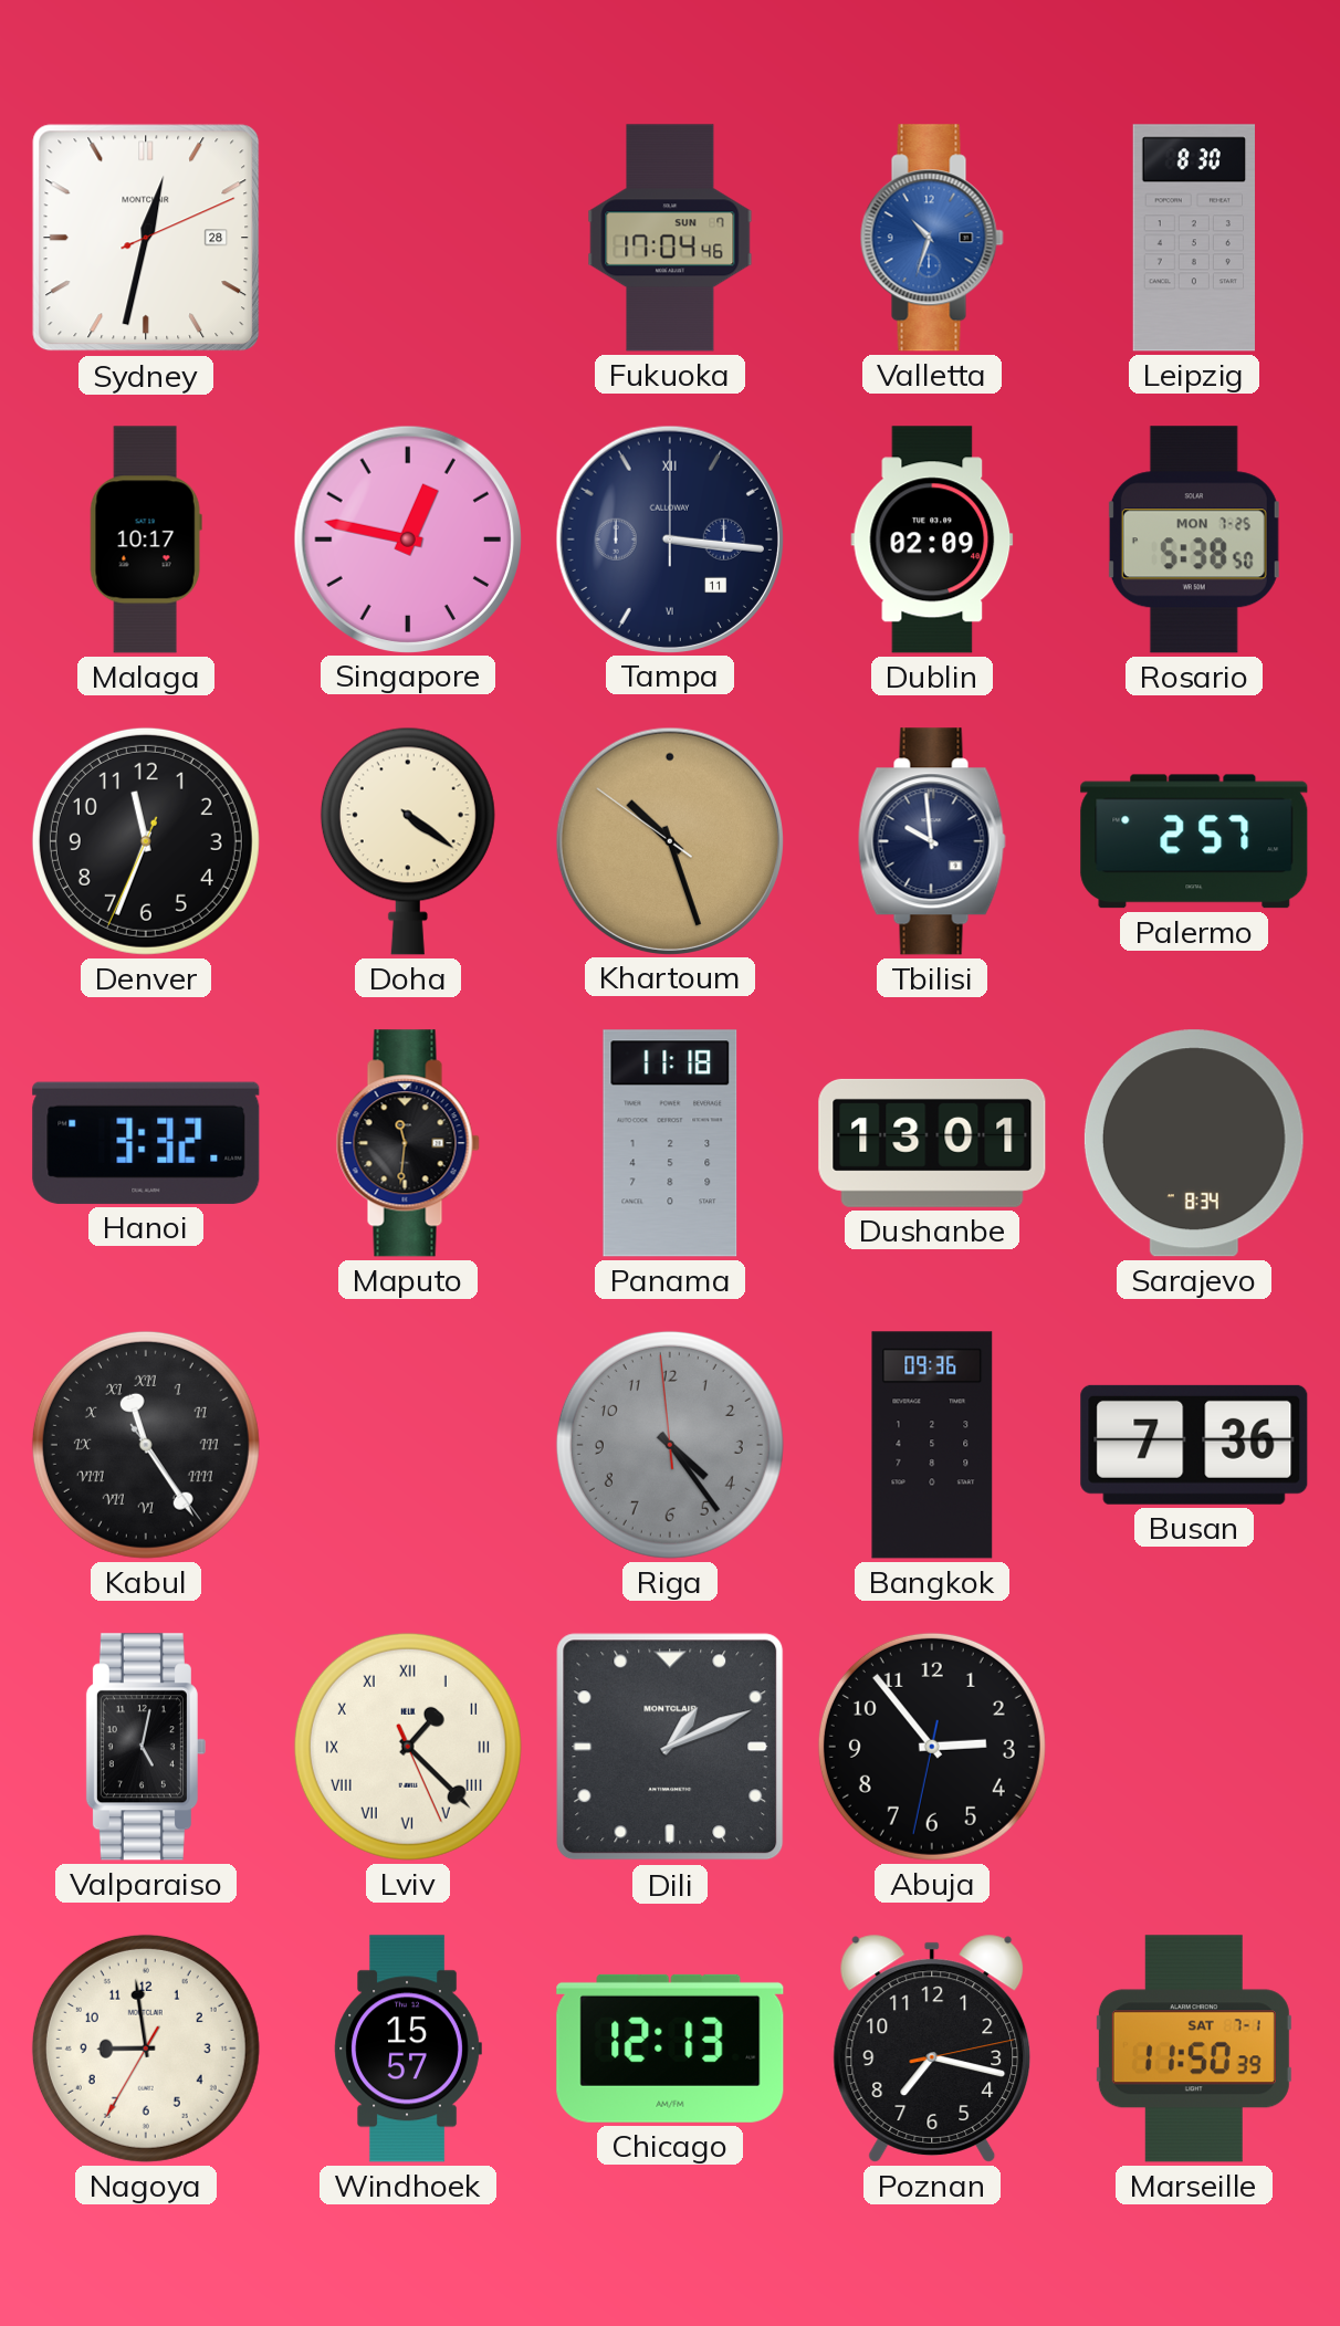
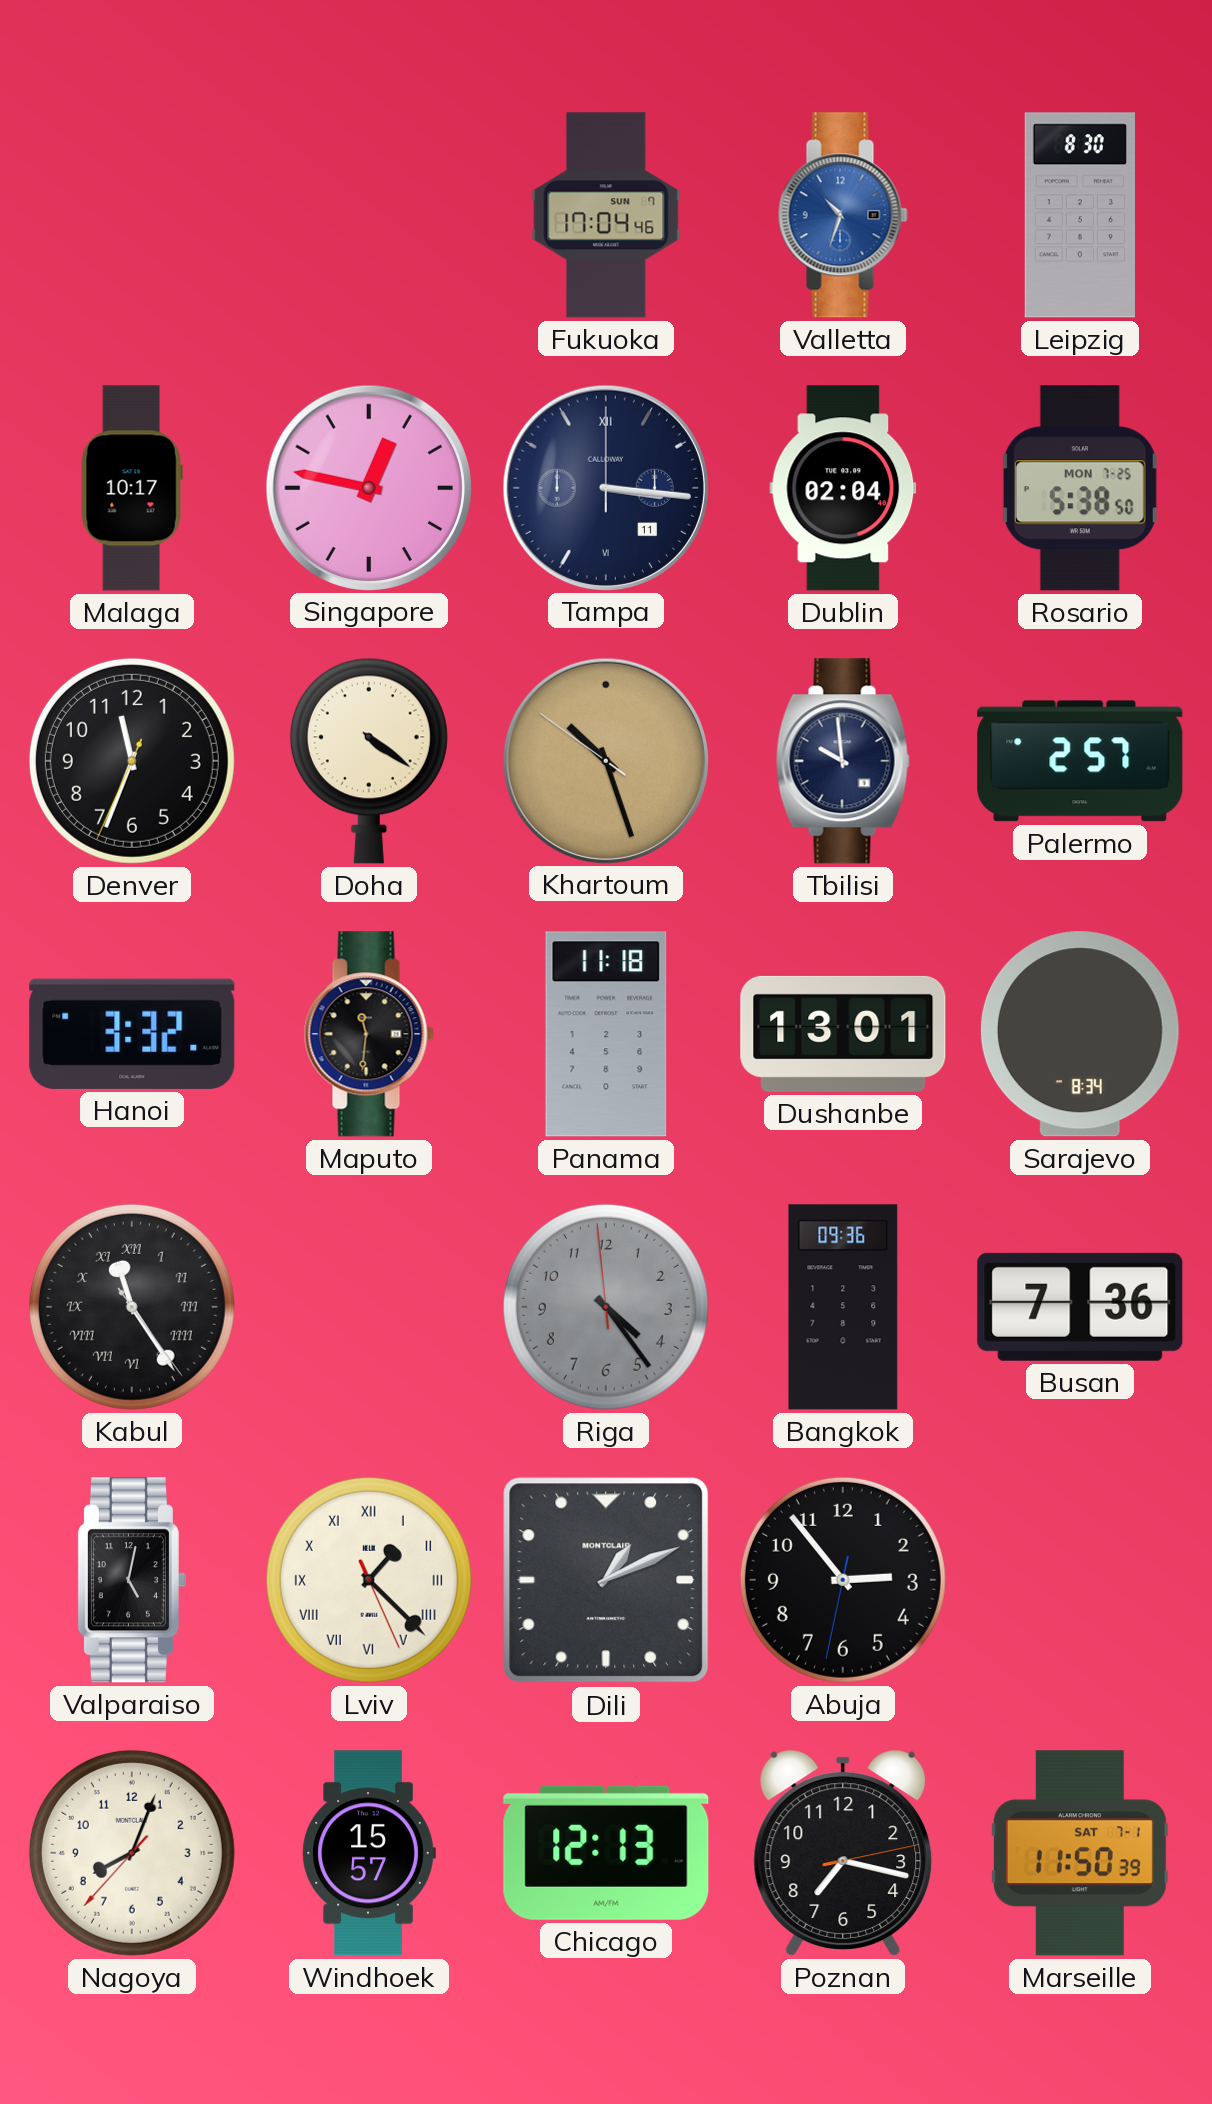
Sydney: 12:32 -> none (146, 238)
Dublin: 02:09 -> 02:04 (843, 488)
Nagoya: 8:58 -> 8:03 (132, 1853)
